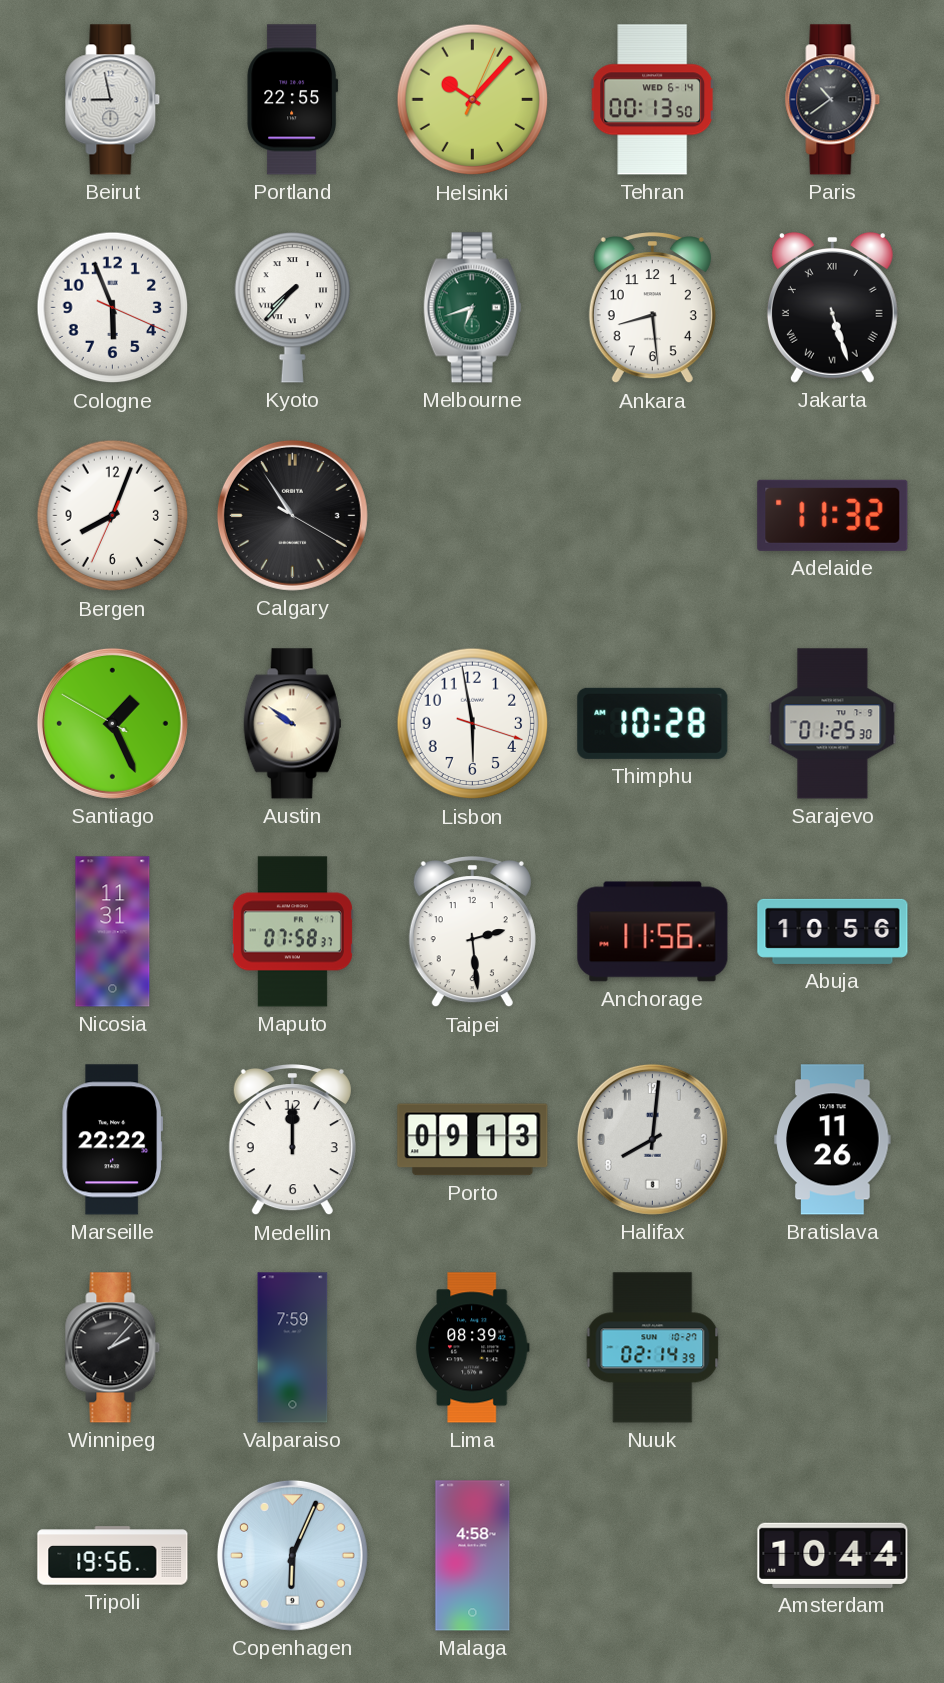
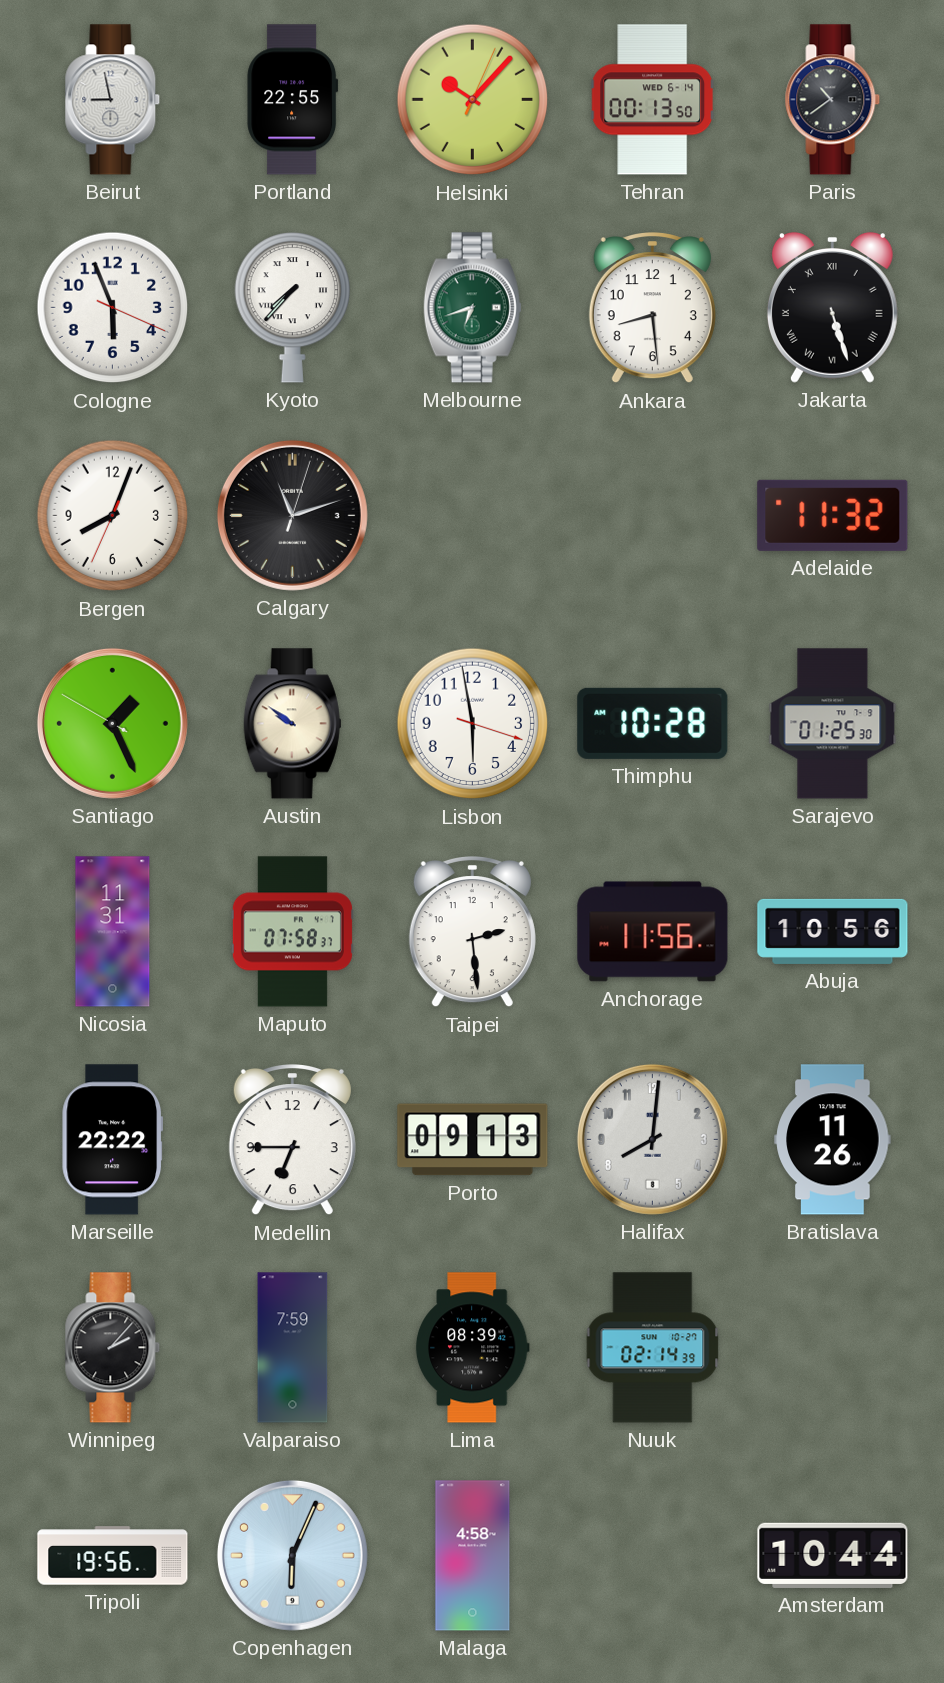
Calgary: 10:54 -> 11:12 (292, 515)
Medellin: 12:00 -> 6:45 (292, 1141)
